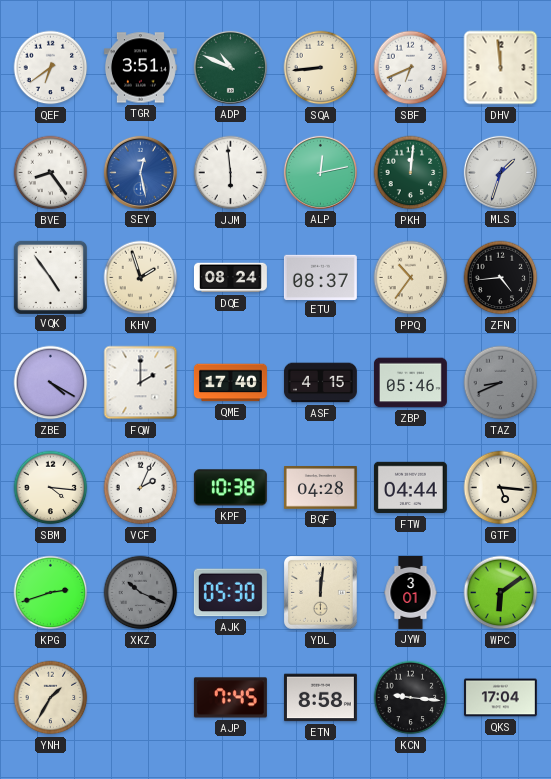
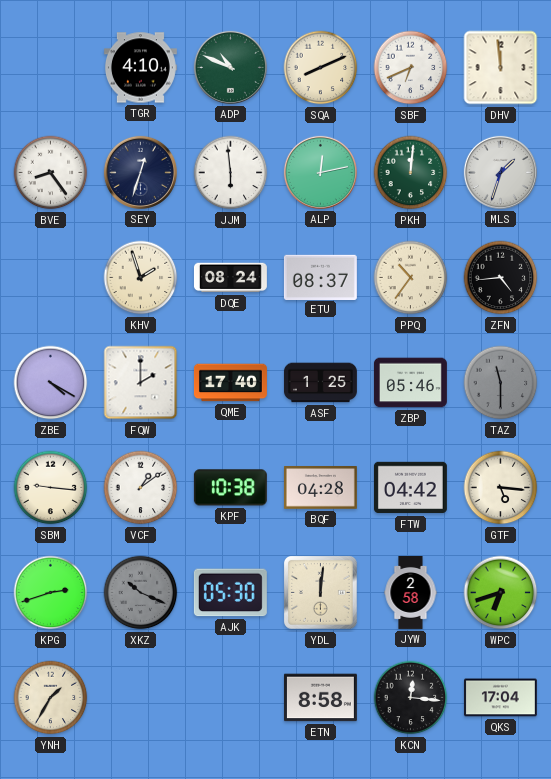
QEF: 6:39 -> none (51, 68)
TGR: 3:51 -> 4:10 (140, 68)
SQA: 8:44 -> 8:11 (321, 68)
SEY: 12:28 -> 12:33 (140, 172)
SEY dial: blue -> navy (140, 172)
VQK: 4:54 -> none (50, 277)
ASF: 4:15 -> 1:25 (320, 383)
TAZ: 8:41 -> 11:30 (501, 383)
SBM: 4:16 -> 9:16 (51, 488)
VCF: 2:04 -> 1:09 (141, 488)
FTW: 04:44 -> 04:42 (410, 488)
JYW: 3:01 -> 2:58 (411, 592)
WPC: 6:09 -> 6:42 (501, 593)
AJP: 7:45 -> none (230, 698)
KCN: 9:16 -> 12:16 (411, 698)
